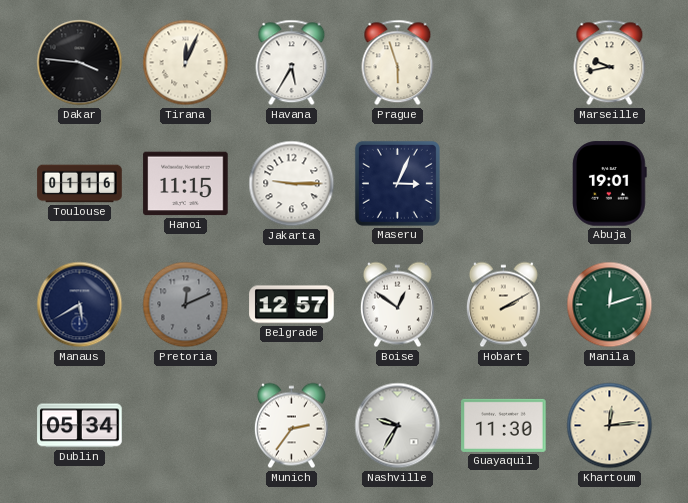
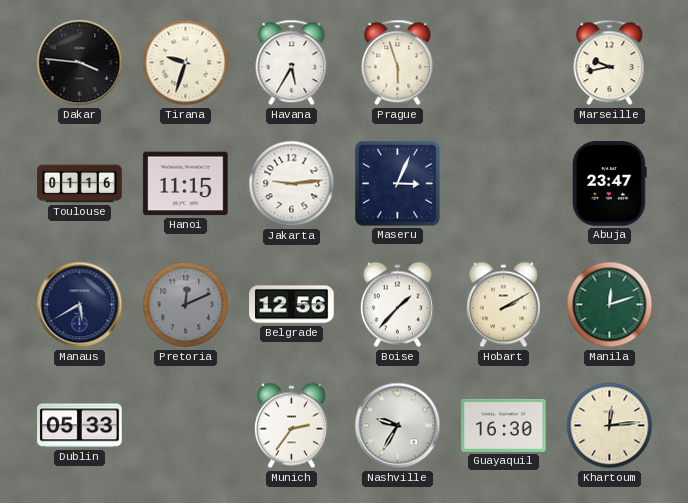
Tirana: 12:04 -> 9:33 (186, 63)
Jakarta: 9:15 -> 9:14 (292, 184)
Abuja: 19:01 -> 23:47 (610, 184)
Belgrade: 12:57 -> 12:56 (292, 305)
Boise: 12:51 -> 1:37 (397, 305)
Dublin: 05:34 -> 05:33 (80, 426)
Guayaquil: 11:30 -> 16:30 (504, 425)
